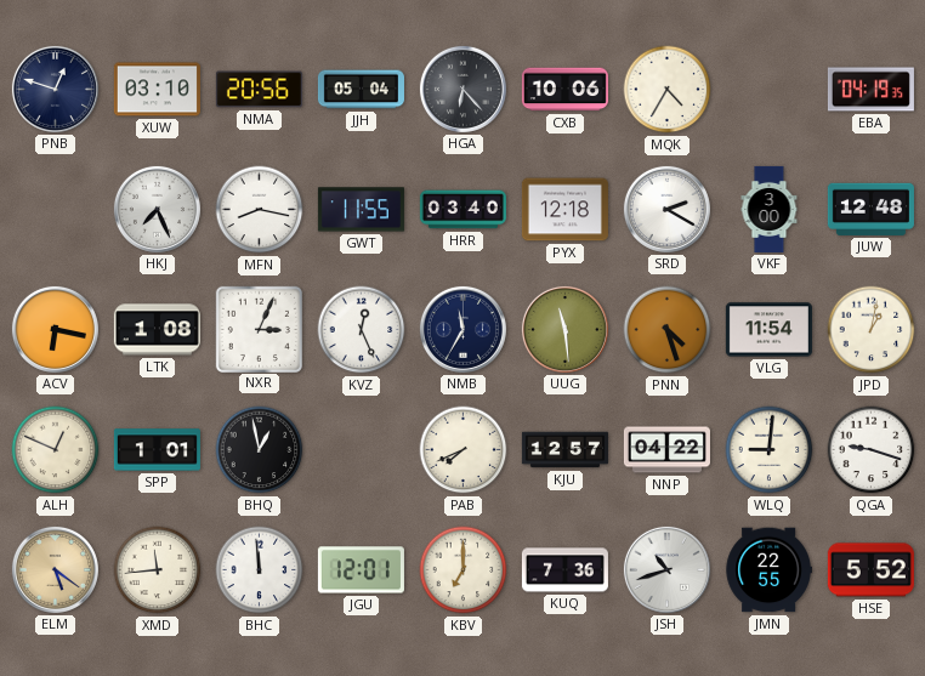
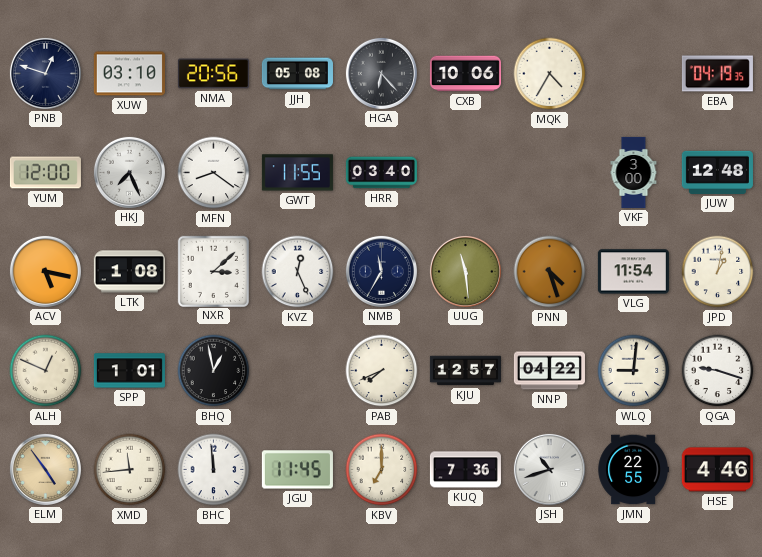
JJH: 05:04 -> 05:08 (297, 74)
YUM: none -> 12:00 (45, 173)
MFN: 8:17 -> 8:21 (214, 173)
PYX: 12:18 -> none (564, 210)
SRD: 2:20 -> none (666, 209)
ACV: 6:17 -> 5:17 (45, 271)
NXR: 3:04 -> 3:08 (213, 271)
ELM: 5:21 -> 4:54 (45, 469)
JGU: 12:01 -> 11:45 (297, 470)
HSE: 5:52 -> 4:46 (717, 470)
